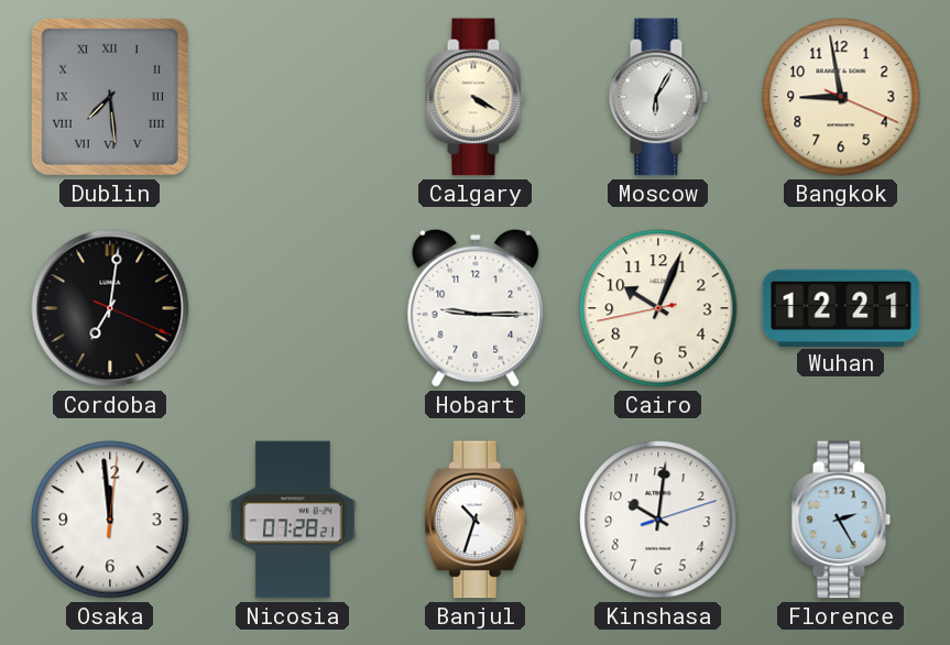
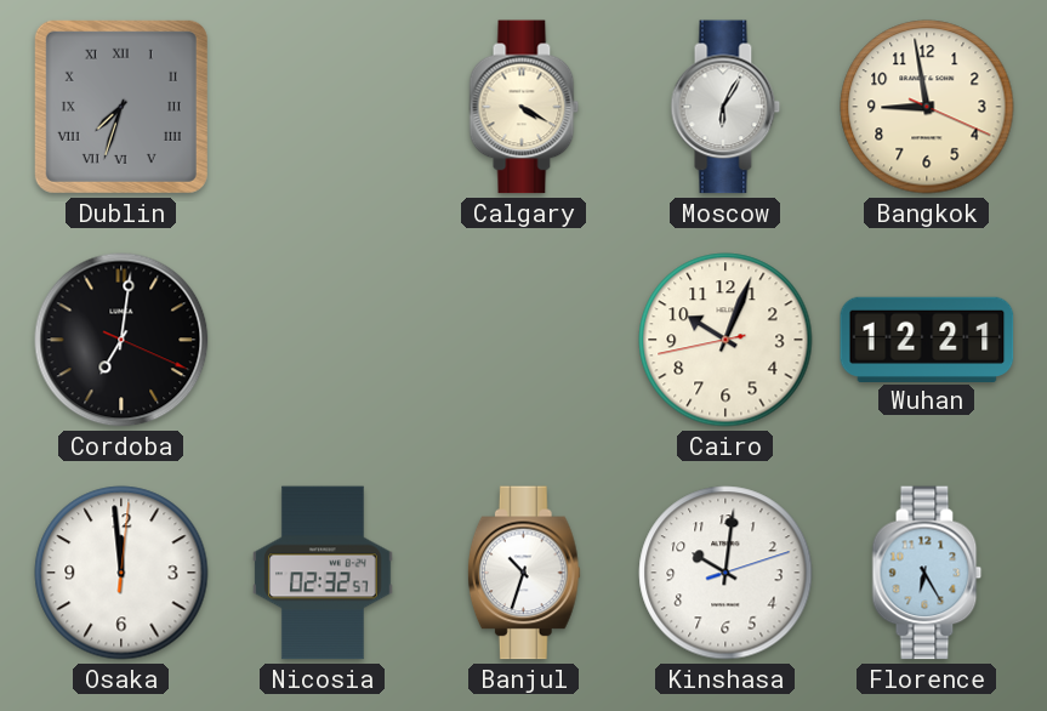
Dublin: 7:29 -> 7:33 (121, 107)
Hobart: 9:15 -> none (476, 308)
Nicosia: 07:28 -> 02:32 (323, 573)
Florence: 2:25 -> 6:25 (927, 573)
